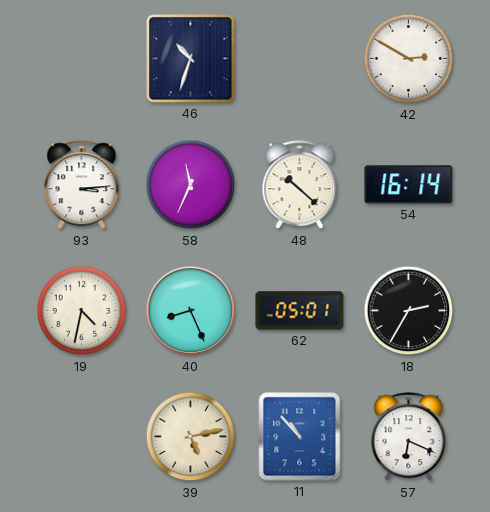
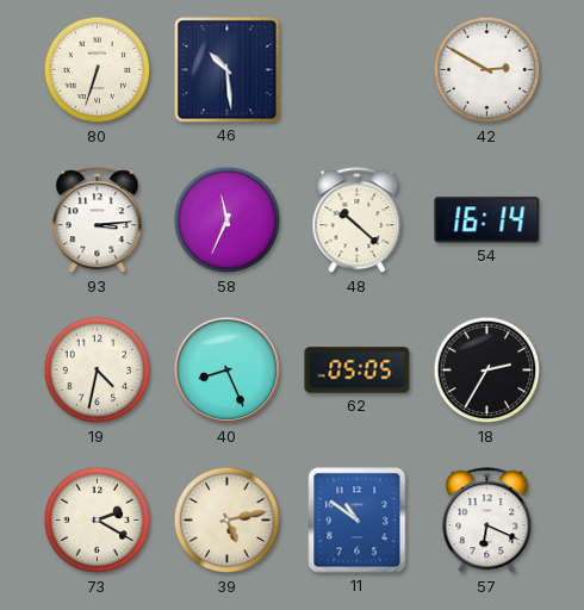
80: none -> 6:33 (98, 70)
46: 10:33 -> 10:29 (228, 70)
62: 05:01 -> 05:05 (358, 371)
73: none -> 2:20 (98, 521)
11: 10:53 -> 10:51 (358, 521)
